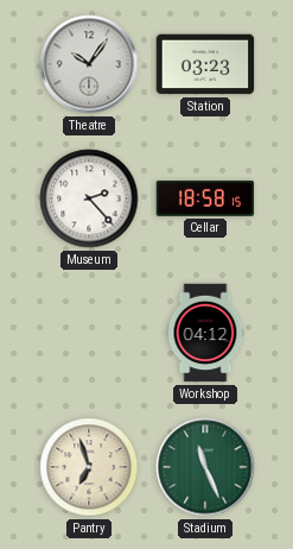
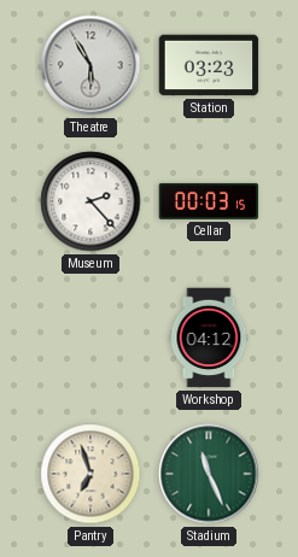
Theatre: 10:06 -> 5:55 (90, 65)
Cellar: 18:58 -> 00:03 (209, 201)
